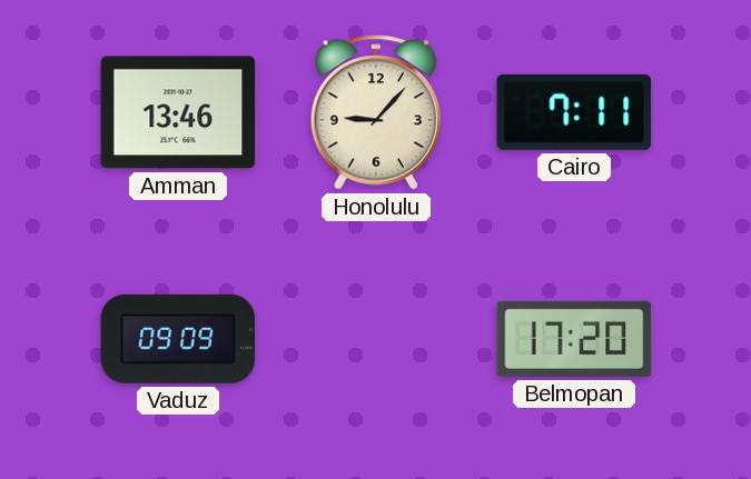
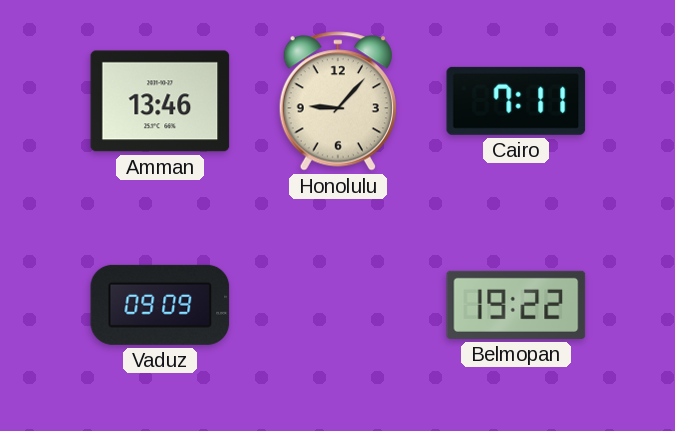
Belmopan: 17:20 -> 19:22 (516, 305)
